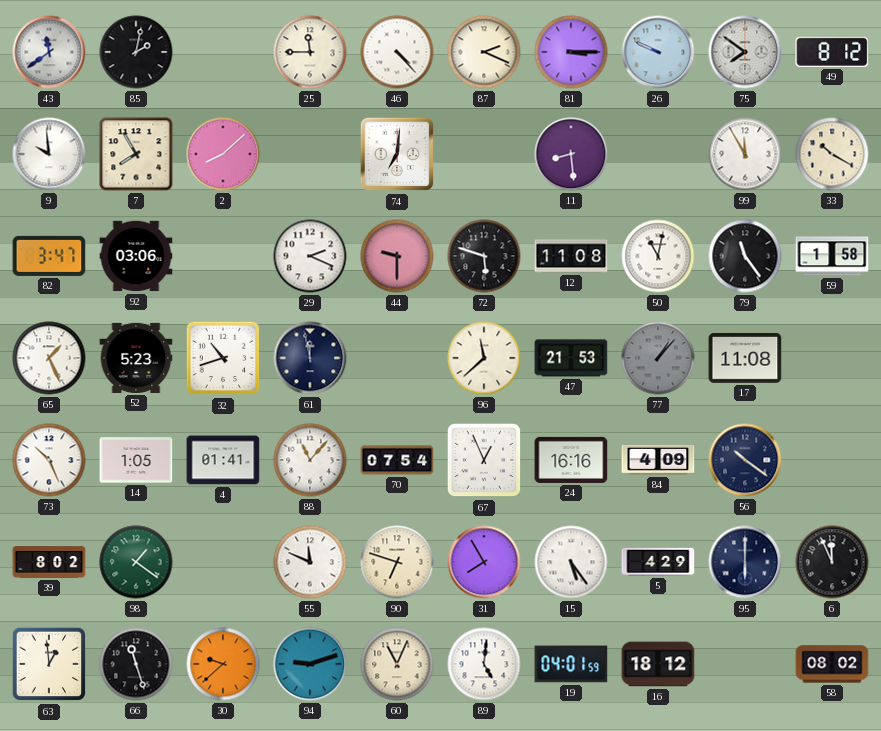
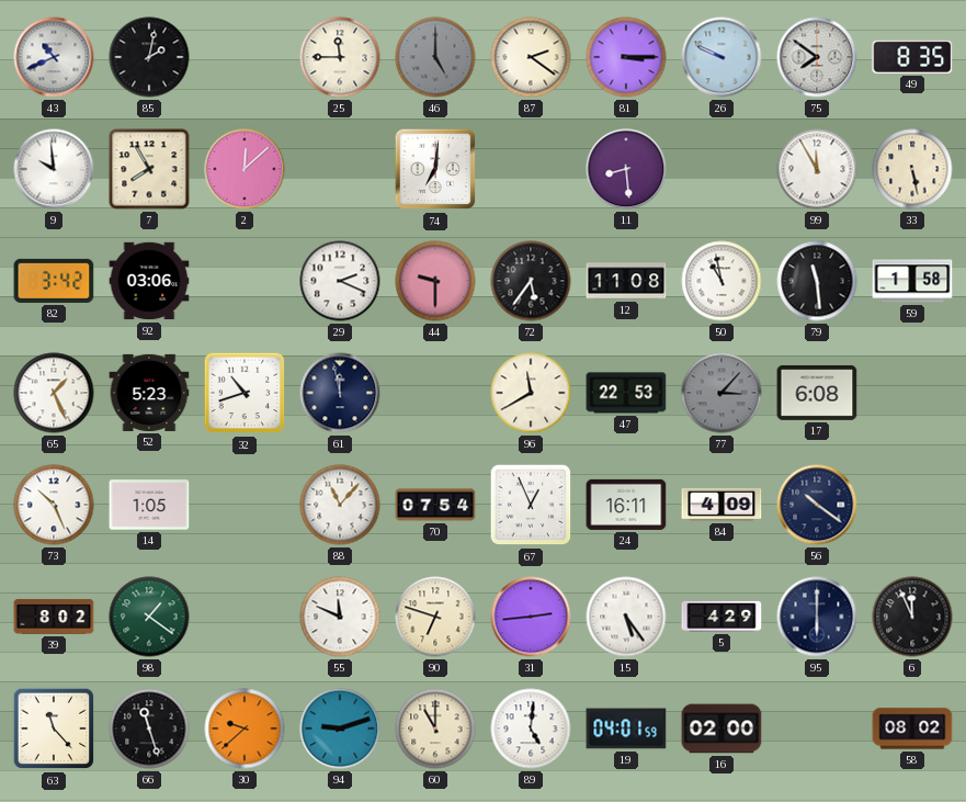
43: 11:39 -> 10:41 (54, 57)
46: 4:23 -> 5:00 (435, 57)
46 dial: white -> grey (435, 57)
87: 2:19 -> 2:21 (531, 57)
49: 8:12 -> 8:35 (912, 57)
2: 8:08 -> 12:08 (245, 169)
33: 10:20 -> 5:28 (912, 169)
82: 3:47 -> 3:42 (54, 281)
72: 5:48 -> 5:36 (531, 281)
50: 11:02 -> 10:58 (721, 281)
79: 11:24 -> 11:29 (817, 281)
96: 11:38 -> 11:40 (531, 393)
47: 21:53 -> 22:53 (626, 393)
77: 1:07 -> 3:07 (721, 393)
17: 11:08 -> 6:08 (817, 393)
4: 01:41 -> none (223, 460)
24: 16:16 -> 16:11 (626, 505)
31: 7:55 -> 2:44 (531, 617)
63: 12:59 -> 11:23 (54, 728)
60: 11:04 -> 11:00 (435, 728)
16: 18:12 -> 02:00 (721, 728)
